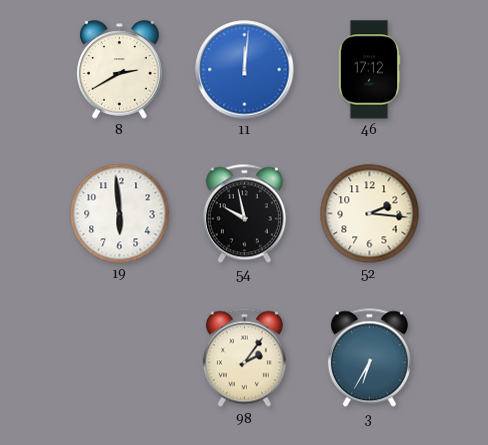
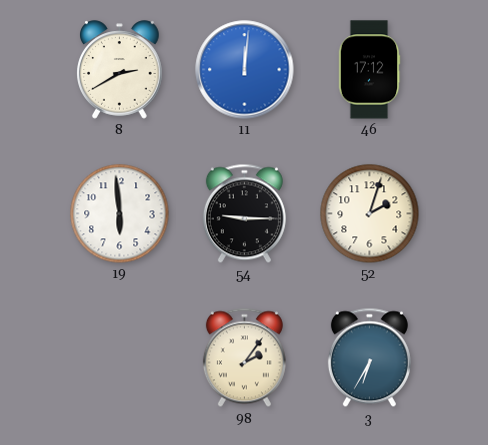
54: 9:58 -> 9:15 (244, 214)
52: 2:16 -> 2:03 (370, 214)
